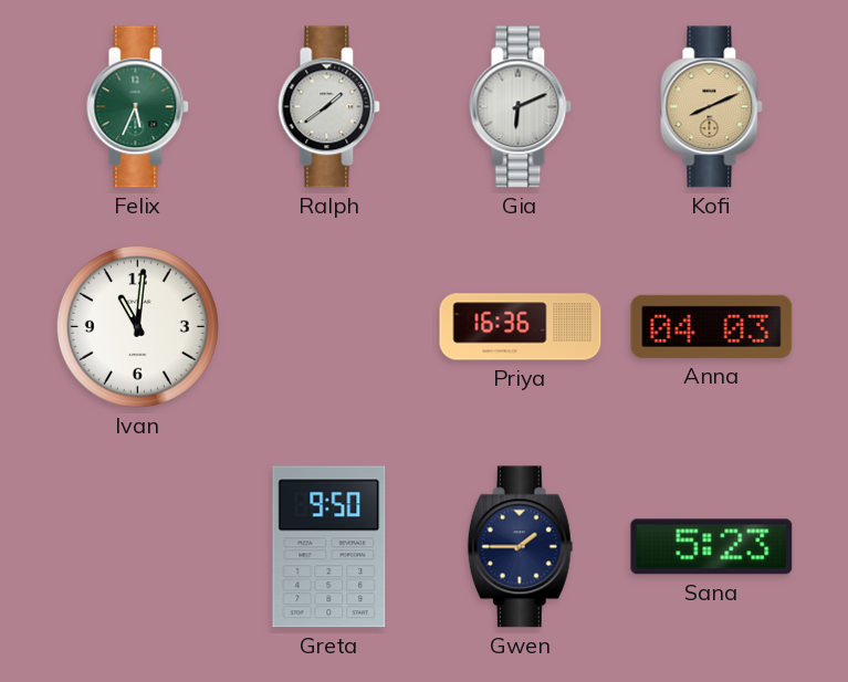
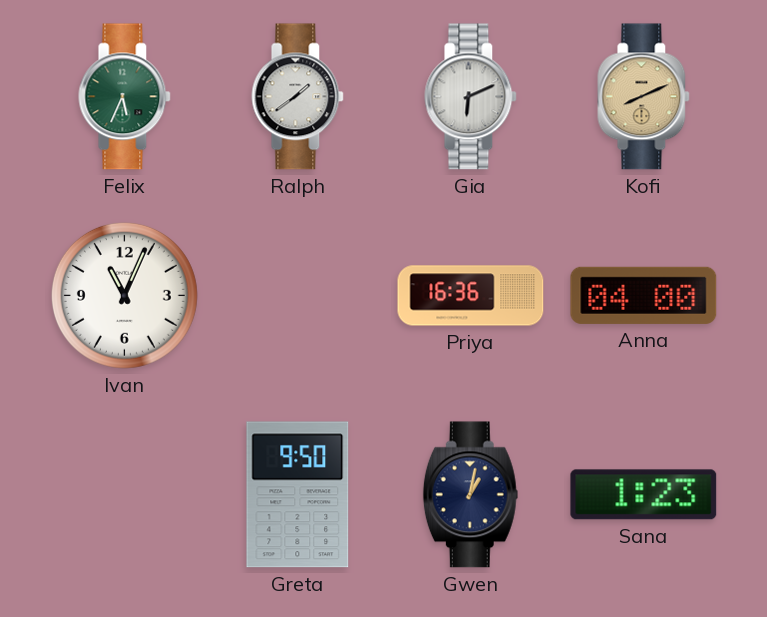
Ivan: 11:01 -> 11:04 (124, 295)
Anna: 04:03 -> 04:00 (644, 295)
Gwen: 1:45 -> 1:02 (470, 495)
Sana: 5:23 -> 1:23 (644, 495)
